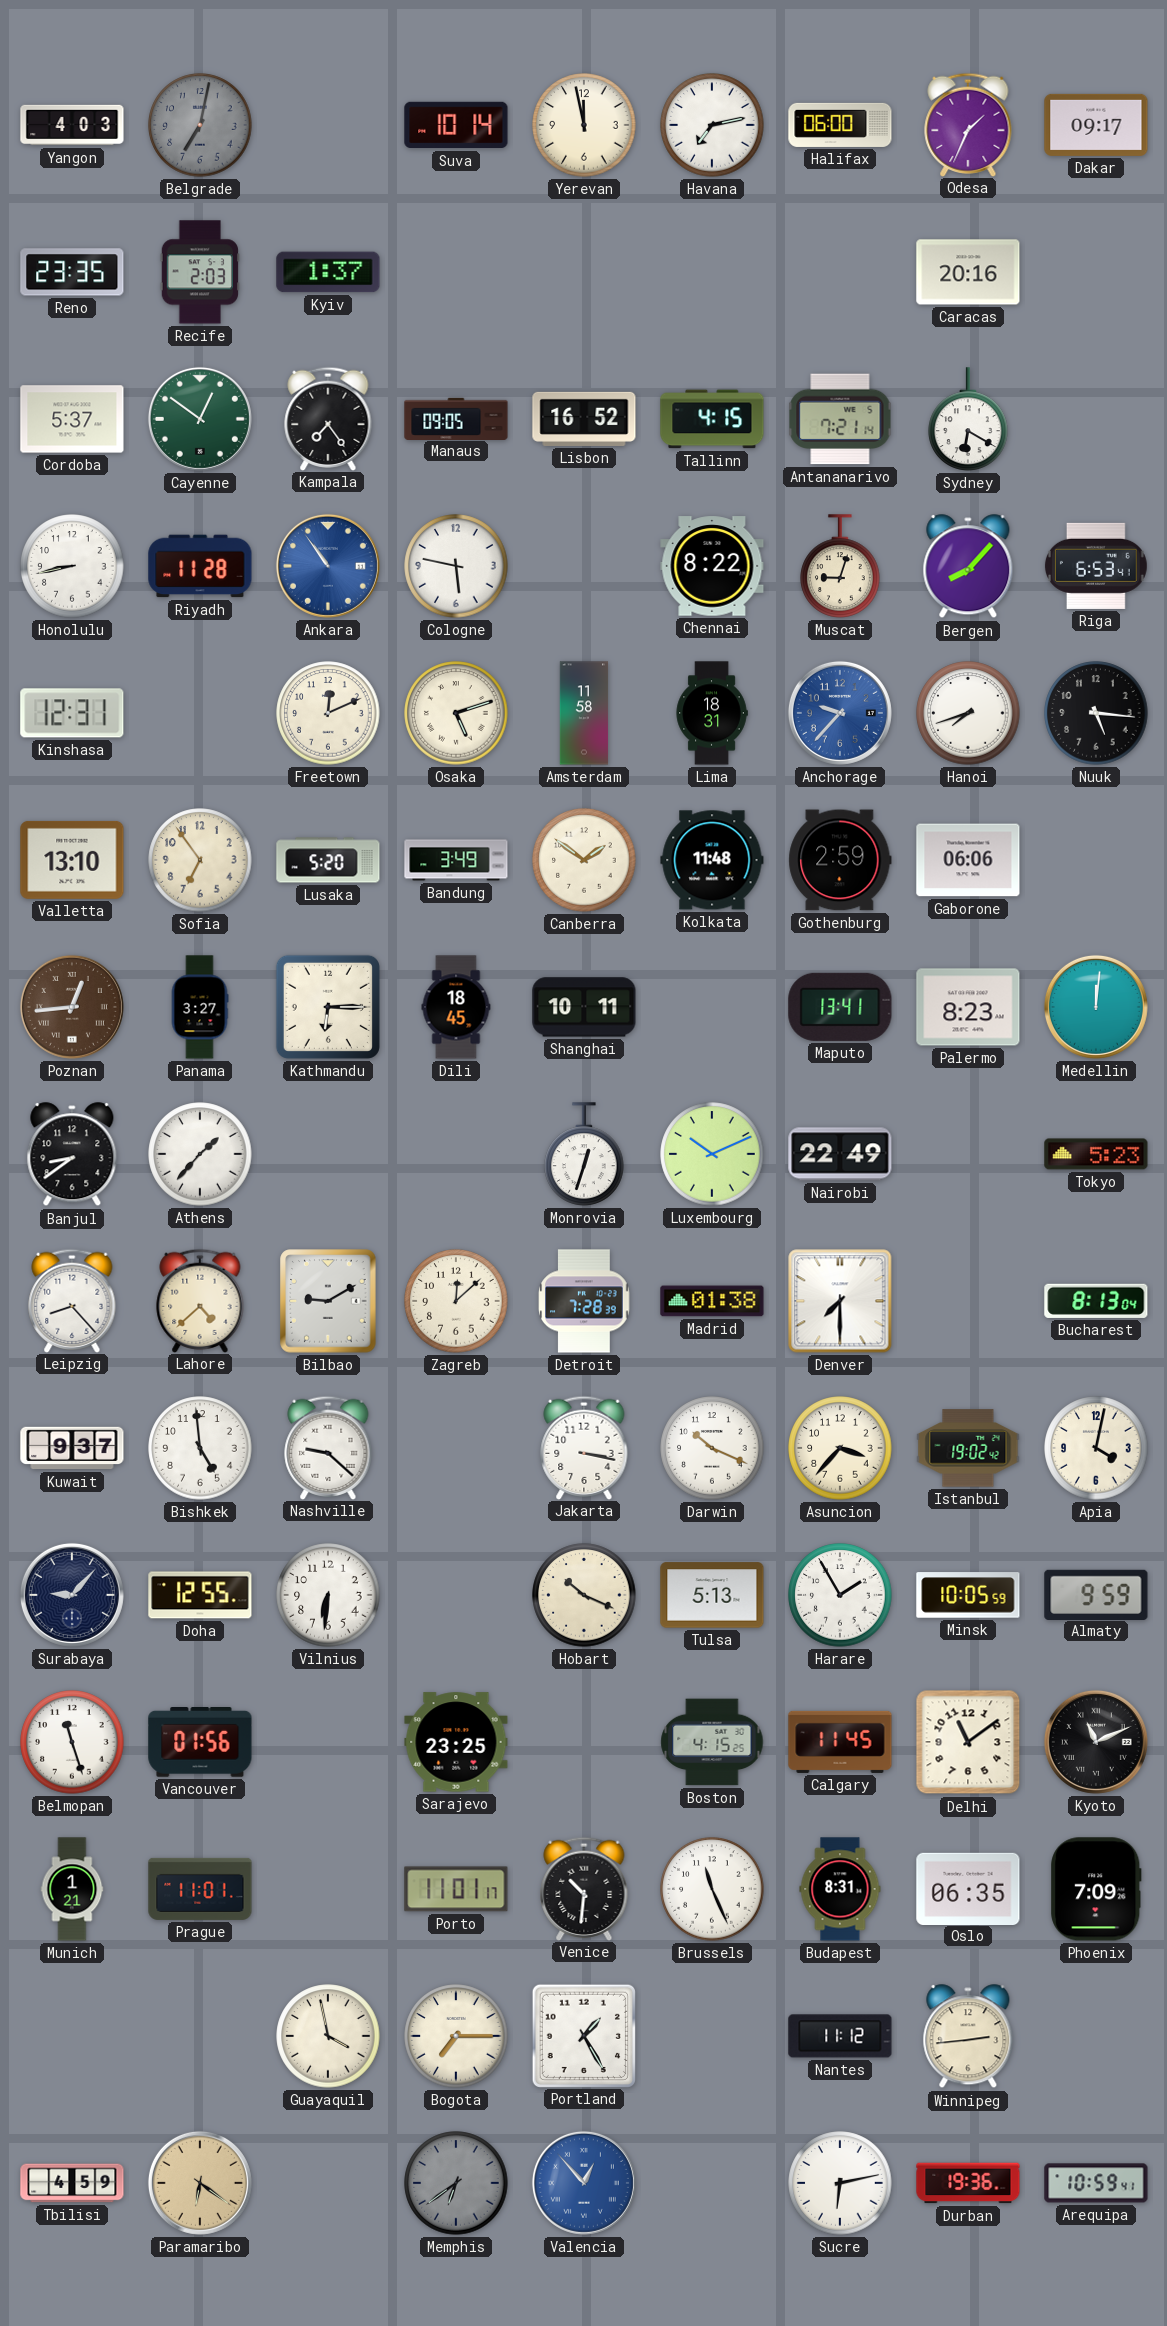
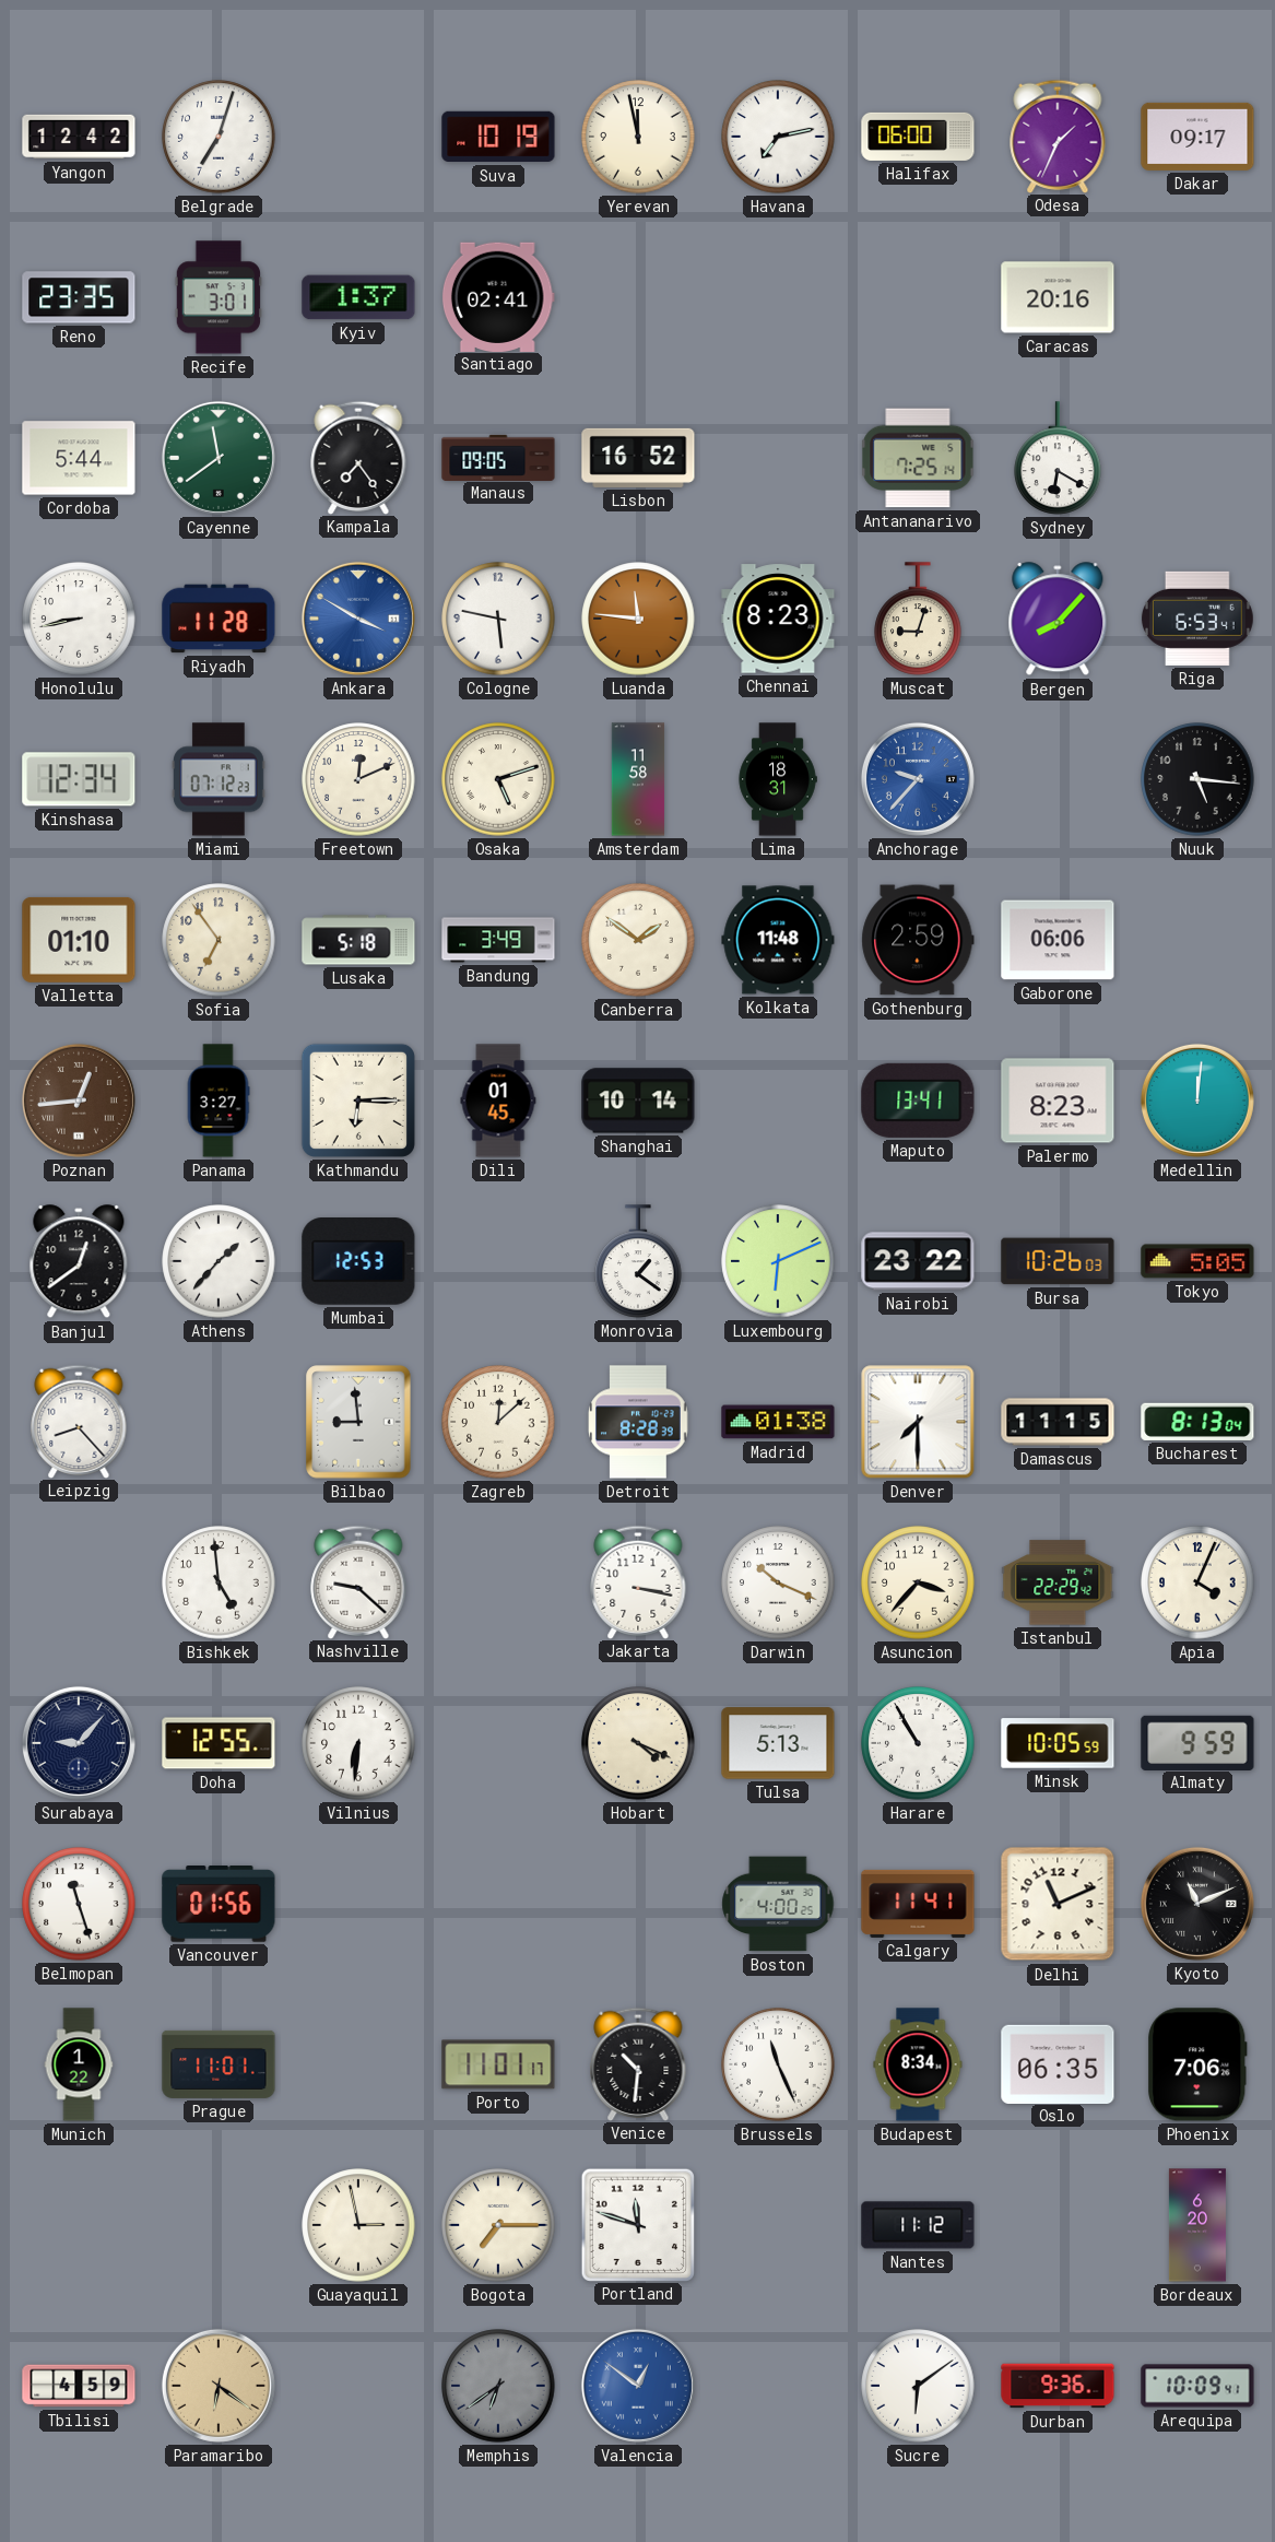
Yangon: 4:03 -> 12:42 (79, 137)
Belgrade: 7:02 -> 7:03 (219, 137)
Belgrade dial: grey -> white (219, 137)
Suva: 10:14 -> 10:19 (498, 137)
Recife: 2:03 -> 3:01 (219, 297)
Santiago: none -> 02:41 (498, 296)
Cordoba: 5:37 -> 5:44 (79, 458)
Cayenne: 12:51 -> 11:39 (219, 458)
Tallinn: 4:15 -> none (712, 419)
Antananarivo: 7:21 -> 7:25 (918, 458)
Ankara: 10:54 -> 3:50 (358, 619)
Luanda: none -> 11:46 (638, 619)
Chennai: 8:22 -> 8:23 (778, 619)
Kinshasa: 12:31 -> 12:34 (79, 779)
Miami: none -> 07:12 (220, 779)
Hanoi: 7:42 -> none (968, 713)
Valletta: 13:10 -> 01:10 (79, 940)
Lusaka: 5:20 -> 5:18 (358, 940)
Dili: 18:45 -> 01:45 (498, 1101)
Shanghai: 10:11 -> 10:14 (638, 1101)
Banjul: 8:39 -> 12:39 (79, 1262)
Mumbai: none -> 12:53 (358, 1262)
Monrovia: 12:33 -> 1:21 (638, 1261)
Luxembourg: 10:11 -> 6:11 (778, 1261)
Nairobi: 22:49 -> 23:22 (918, 1261)
Bursa: none -> 10:26 (1058, 1261)
Tokyo: 5:23 -> 5:05 (1197, 1261)
Lahore: 4:38 -> none (200, 1300)
Bilbao: 9:10 -> 8:59 (358, 1422)
Detroit: 7:28 -> 8:28 (638, 1422)
Damascus: none -> 11:15 (1058, 1422)
Kuwait: 9:37 -> none (72, 1448)
Istanbul: 19:02 -> 22:29 (1058, 1582)
Apia: 4:02 -> 4:04 (1197, 1582)
Hobart: 10:19 -> 4:19 (638, 1743)
Harare: 1:55 -> 10:55 (918, 1743)
Sarajevo: 23:25 -> none (456, 1742)
Boston: 4:15 -> 4:00 (778, 1904)
Calgary: 11:45 -> 11:41 (918, 1904)
Delhi: 11:09 -> 11:11 (1058, 1904)
Munich: 1:21 -> 1:22 (79, 2064)
Budapest: 8:31 -> 8:34 (918, 2064)
Phoenix: 7:09 -> 7:06 (1197, 2064)
Guayaquil: 3:58 -> 2:58 (358, 2225)
Portland: 1:25 -> 11:48 (637, 2224)
Winnipeg: 2:44 -> none (968, 2037)
Bordeaux: none -> 6:20 (1197, 2225)
Valencia: 12:53 -> 12:51 (638, 2386)
Sucre: 6:13 -> 6:09 (918, 2386)
Durban: 19:36 -> 9:36 (1058, 2386)
Arequipa: 10:59 -> 10:09 (1197, 2386)
